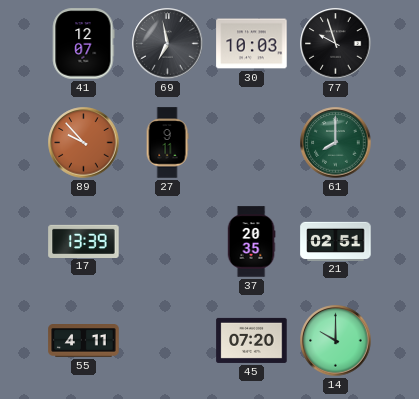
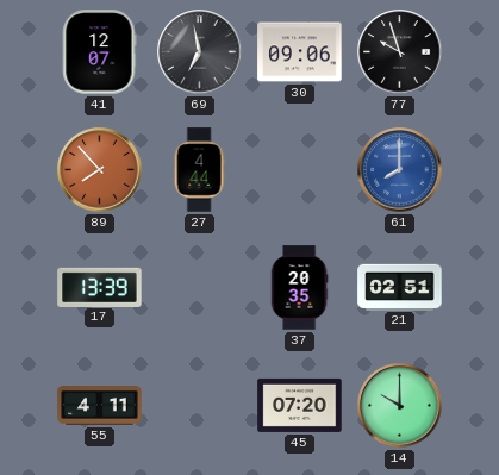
30: 10:03 -> 09:06 (300, 52)
89: 9:53 -> 7:53 (100, 170)
27: 9:11 -> 4:44 (199, 170)
61 dial: green -> blue (400, 170)
